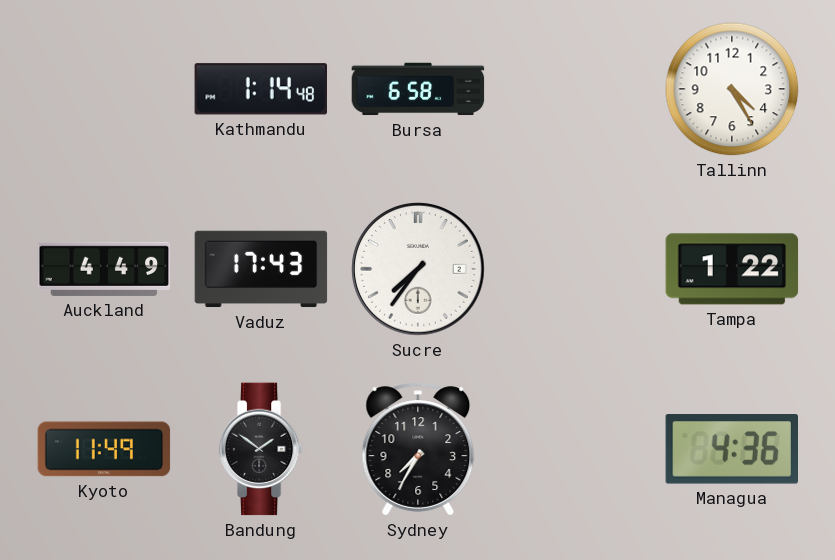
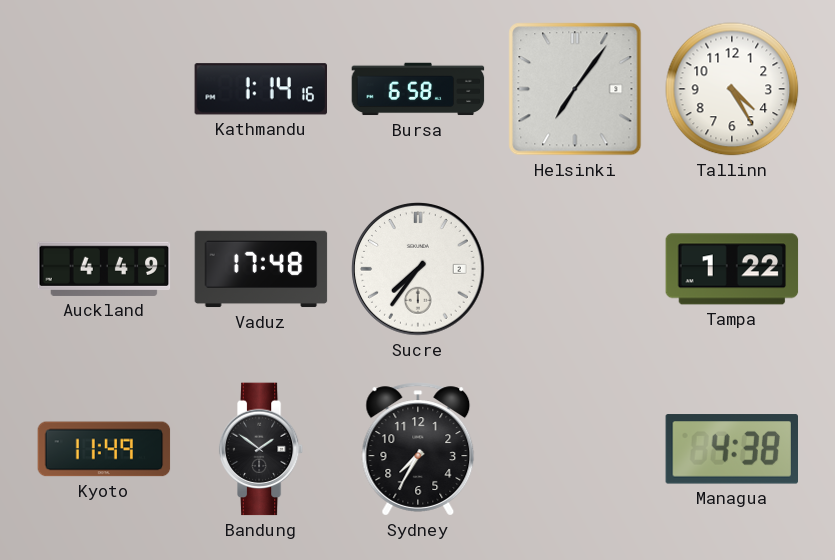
Kathmandu: 1:14:48 -> 1:14:16 (260, 89)
Helsinki: none -> 7:06 (575, 89)
Vaduz: 17:43 -> 17:48 (261, 269)
Managua: 4:36 -> 4:38 (731, 449)
